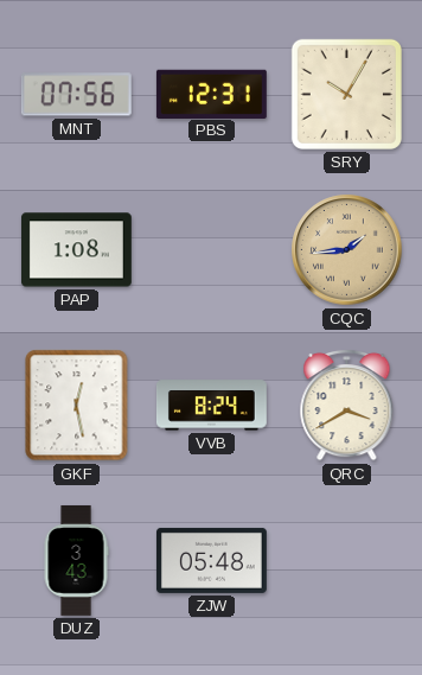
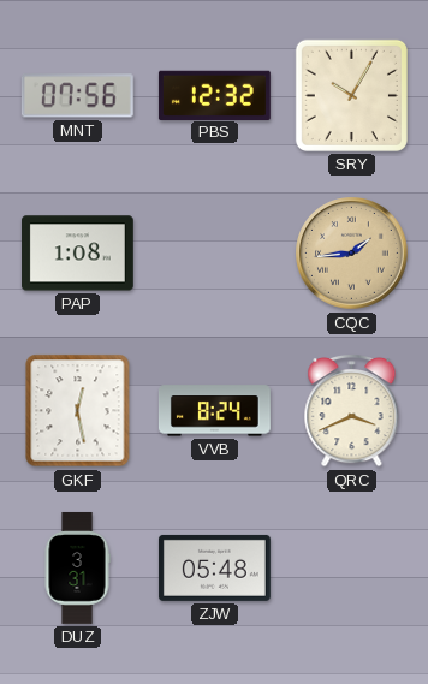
PBS: 12:31 -> 12:32 (214, 95)
QRC: 3:40 -> 3:41 (352, 410)
DUZ: 3:43 -> 3:31 (77, 567)
